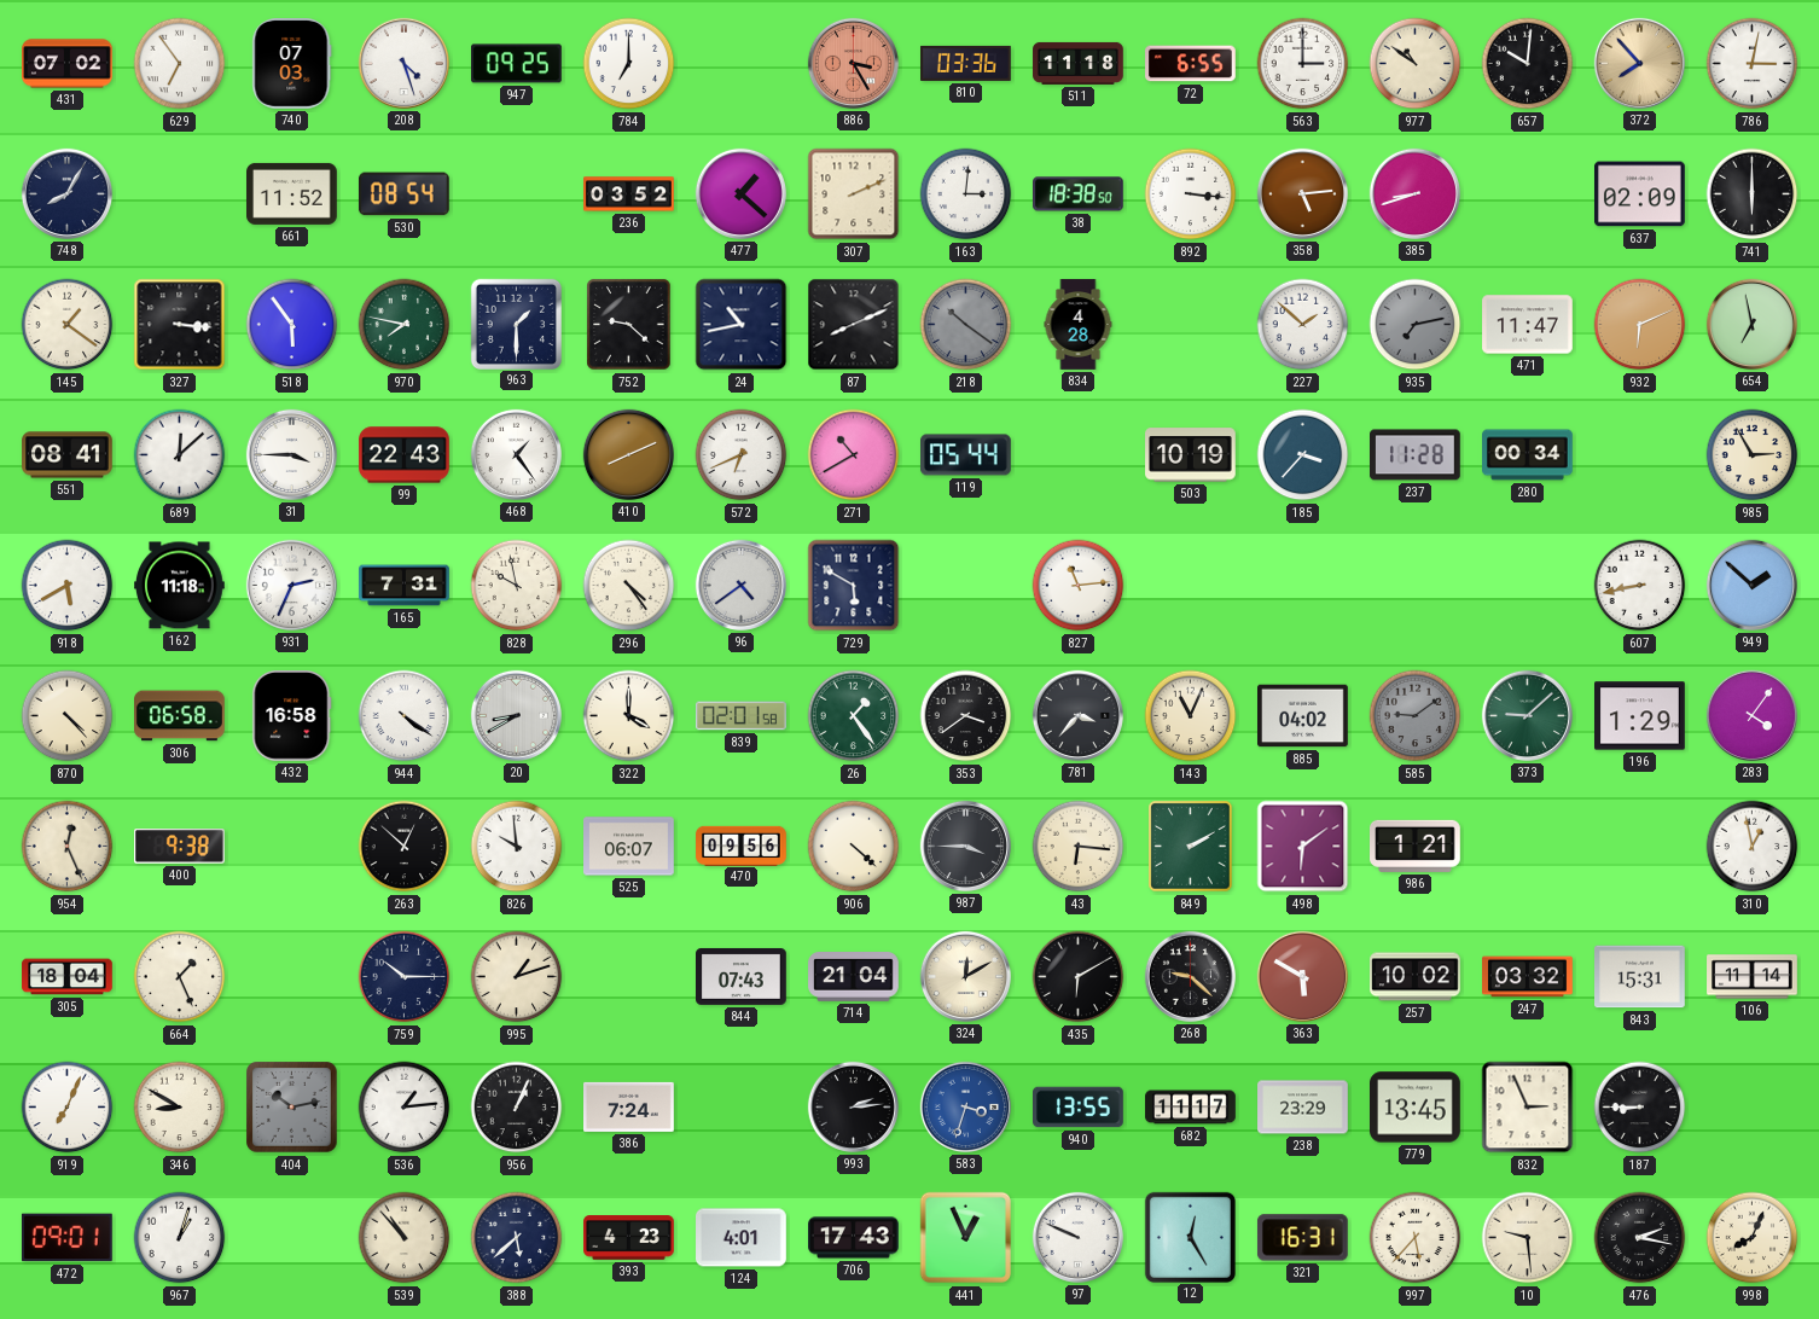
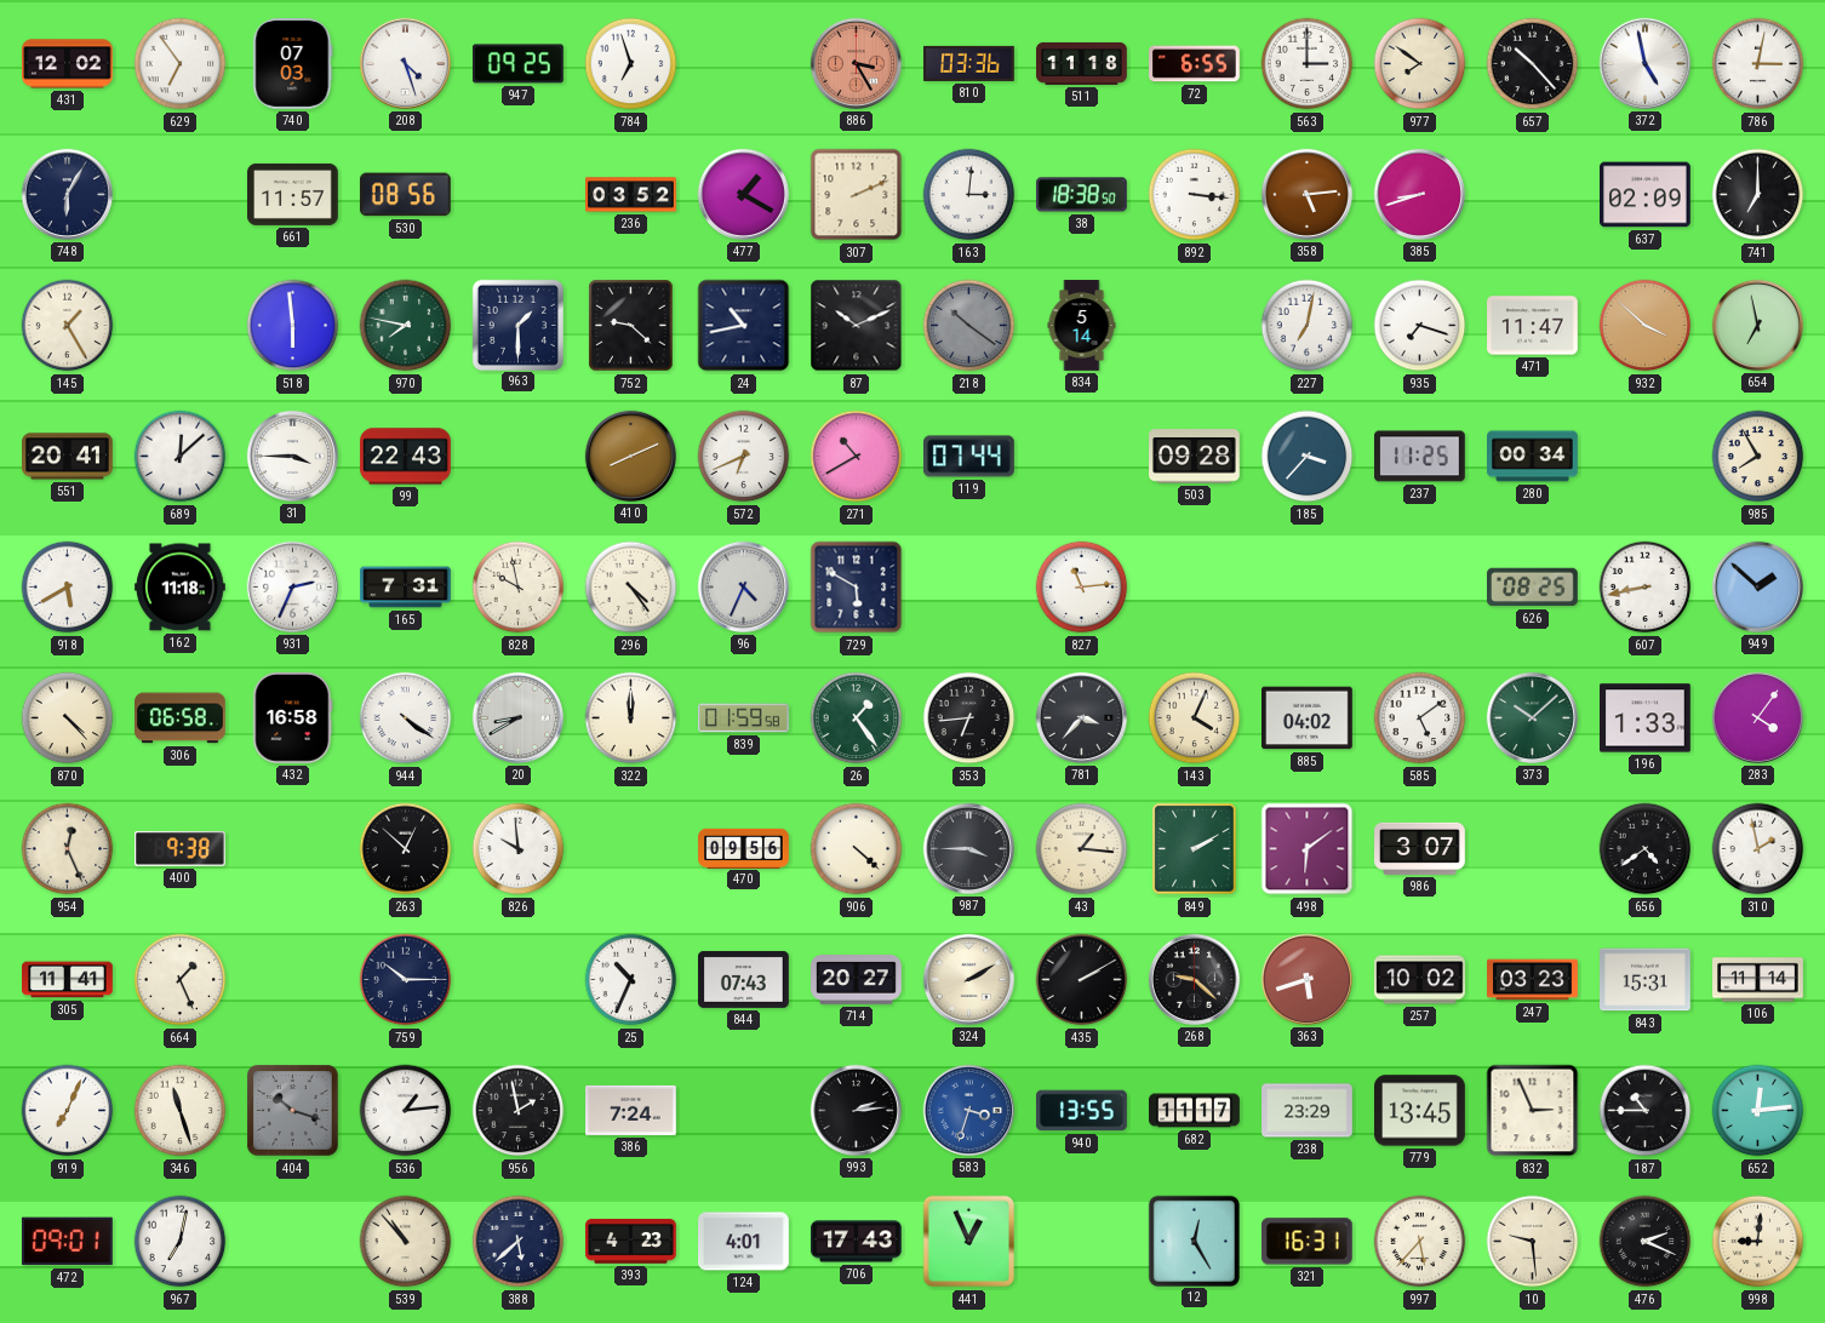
431: 07:02 -> 12:02 (68, 64)
784: 7:00 -> 6:57 (631, 64)
977: 10:51 -> 7:51 (1420, 64)
657: 10:01 -> 10:23 (1533, 64)
372: 7:53 -> 4:58 (1644, 63)
372 dial: champagne -> white (1644, 63)
748: 8:05 -> 6:05 (67, 194)
661: 11:52 -> 11:57 (293, 194)
530: 08:54 -> 08:56 (405, 195)
477: 1:22 -> 1:20 (743, 194)
741: 6:00 -> 7:00 (1758, 195)
145: 1:21 -> 1:25 (68, 326)
327: 3:16 -> none (180, 325)
518: 5:54 -> 5:59 (293, 326)
87: 8:11 -> 10:11 (857, 326)
834: 4:28 -> 5:14 (1082, 326)
227: 1:52 -> 7:02 (1308, 326)
935: 7:13 -> 7:18 (1420, 326)
935 dial: grey -> white (1420, 326)
932: 6:11 -> 3:52 (1646, 326)
551: 08:41 -> 20:41 (68, 457)
468: 1:24 -> none (516, 454)
119: 05:44 -> 07:44 (969, 457)
503: 10:19 -> 09:28 (1195, 457)
237: 11:28 -> 11:25 (1420, 457)
985: 2:55 -> 7:55 (1758, 457)
96: 4:39 -> 4:34 (743, 586)
626: none -> 08:25 (1533, 588)
322: 4:00 -> 12:00 (631, 718)
839: 02:01 -> 01:59 (744, 718)
353: 3:39 -> 6:44 (969, 718)
143: 11:04 -> 4:04 (1195, 718)
585: 9:09 -> 5:09 (1420, 718)
585 dial: grey -> white (1420, 718)
373: 9:08 -> 10:08 (1532, 717)
196: 1:29 -> 1:33 (1646, 718)
525: 06:07 -> none (629, 847)
43: 6:16 -> 1:16 (1082, 849)
986: 1:21 -> 3:07 (1420, 848)
656: none -> 4:39 (1646, 849)
310: 12:58 -> 1:58 (1758, 849)
305: 18:04 -> 11:41 (68, 980)
995: 1:12 -> none (517, 977)
25: none -> 10:34 (631, 980)
714: 21:04 -> 20:27 (857, 980)
324: 12:10 -> 2:10 (968, 979)
435: 6:10 -> 2:10 (1082, 980)
363: 5:50 -> 5:42 (1306, 979)
247: 03:32 -> 03:23 (1533, 980)
346: 8:50 -> 11:27 (181, 1111)
404: 10:13 -> 10:18 (293, 1111)
956: 1:04 -> 1:58 (519, 1111)
187: 8:45 -> 10:45 (1646, 1111)
652: none -> 12:14 (1758, 1111)
967: 1:03 -> 7:02 (181, 1242)
97: 9:49 -> none (1077, 1237)
476: 2:17 -> 2:19 (1646, 1242)
998: 8:04 -> 9:01 (1758, 1242)
